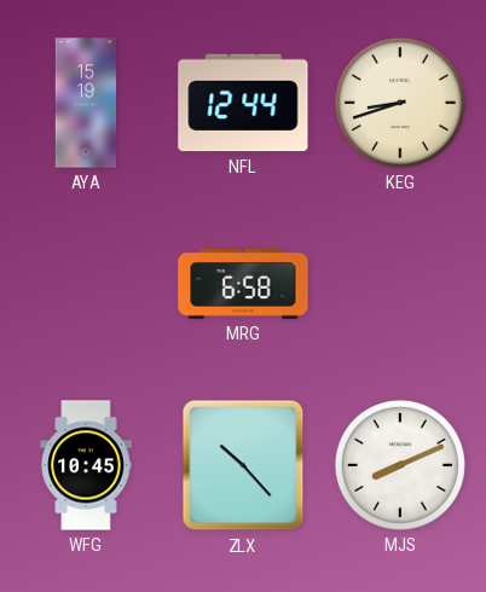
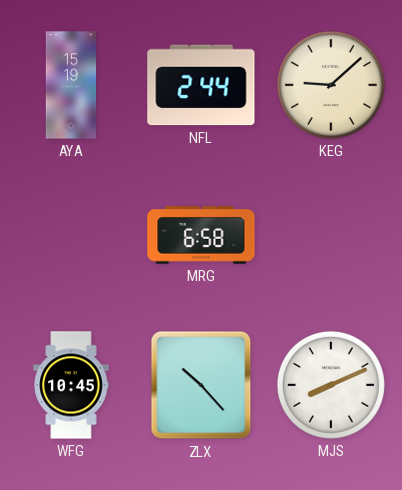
NFL: 12:44 -> 2:44 (201, 85)
KEG: 8:42 -> 9:08 (331, 85)
